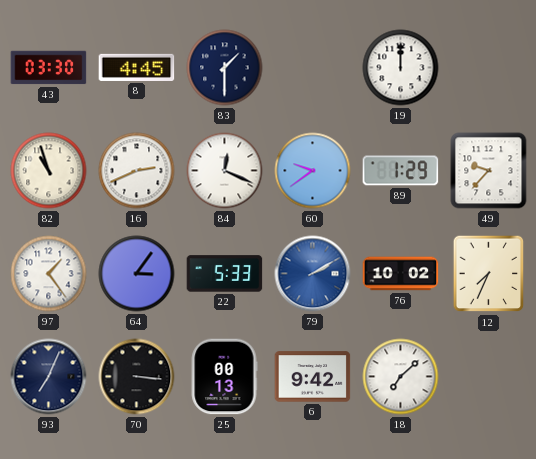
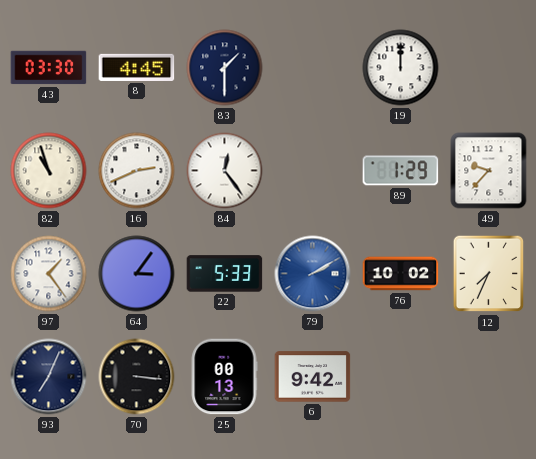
84: 12:19 -> 12:24 (225, 171)
60: 9:39 -> none (313, 171)
18: 7:08 -> none (401, 377)
